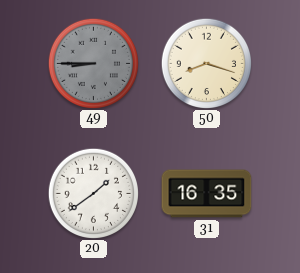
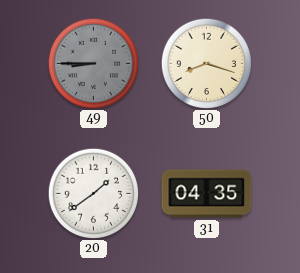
31: 16:35 -> 04:35 (207, 194)
